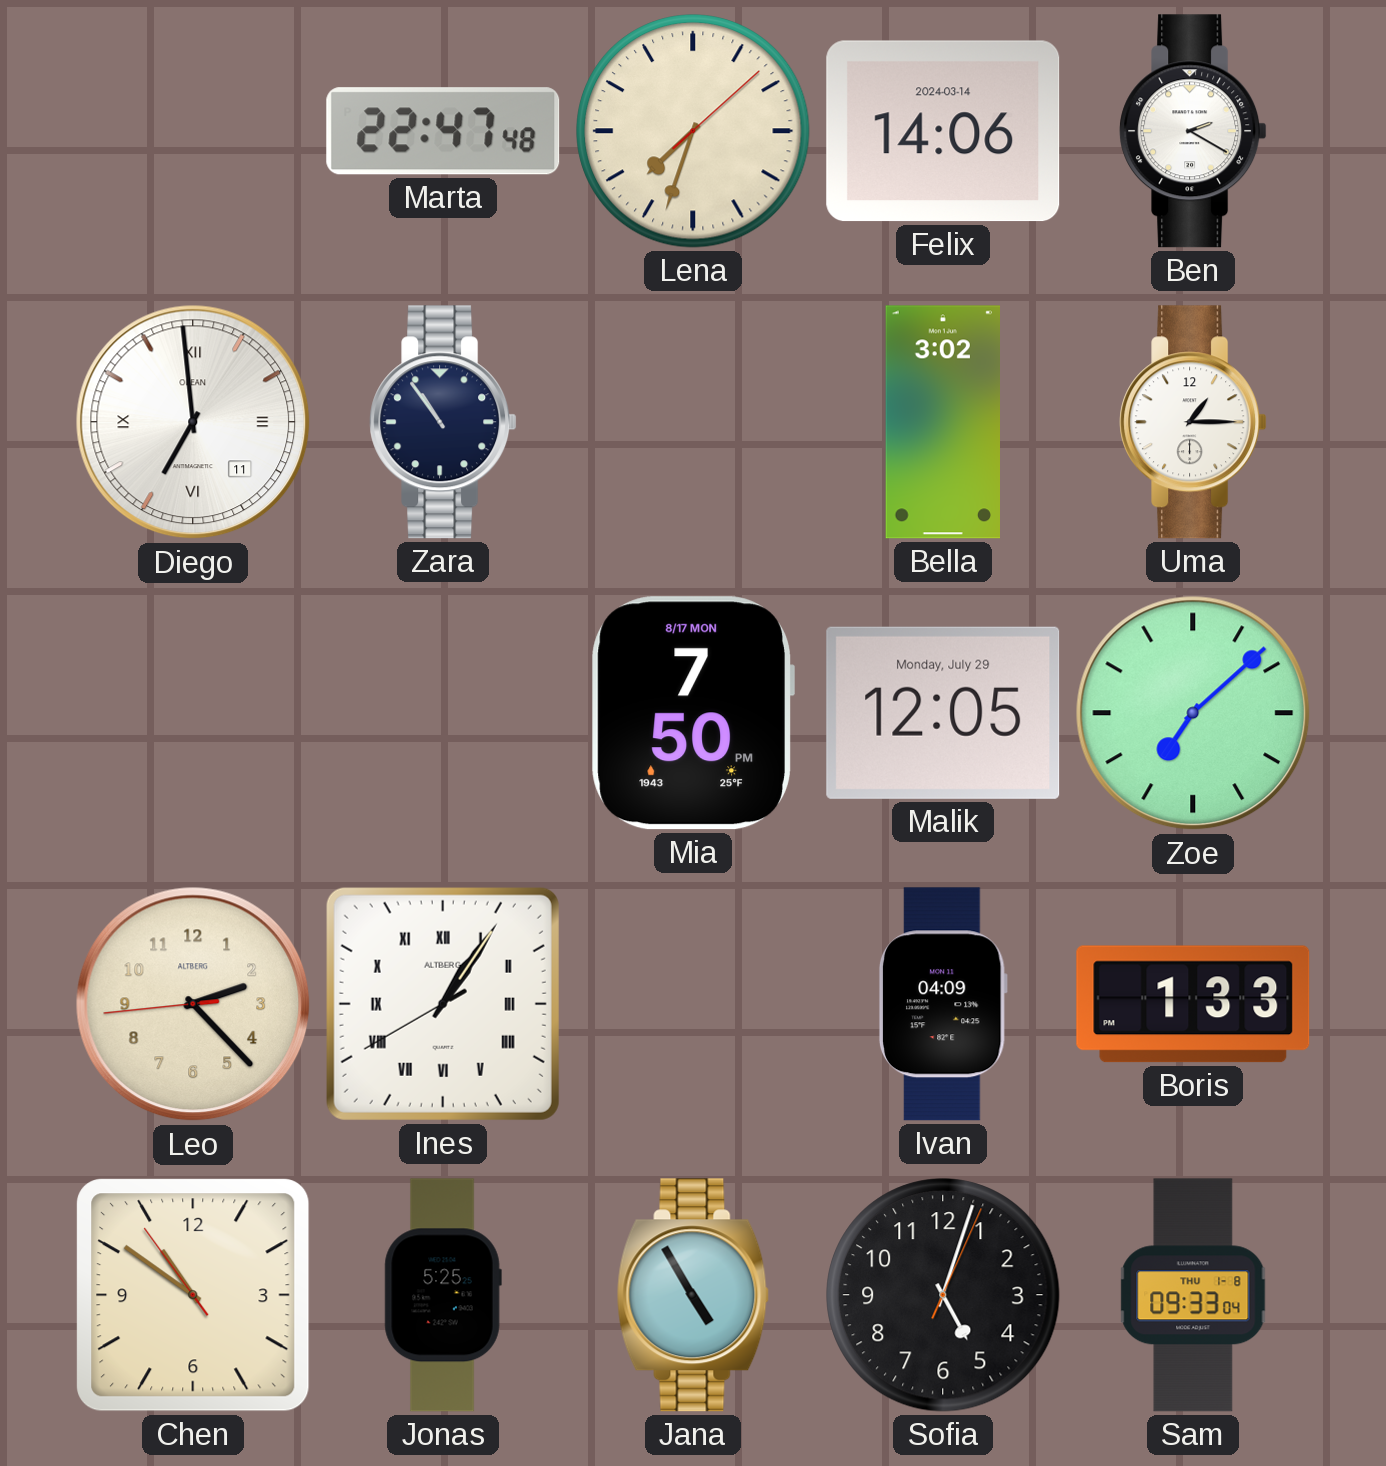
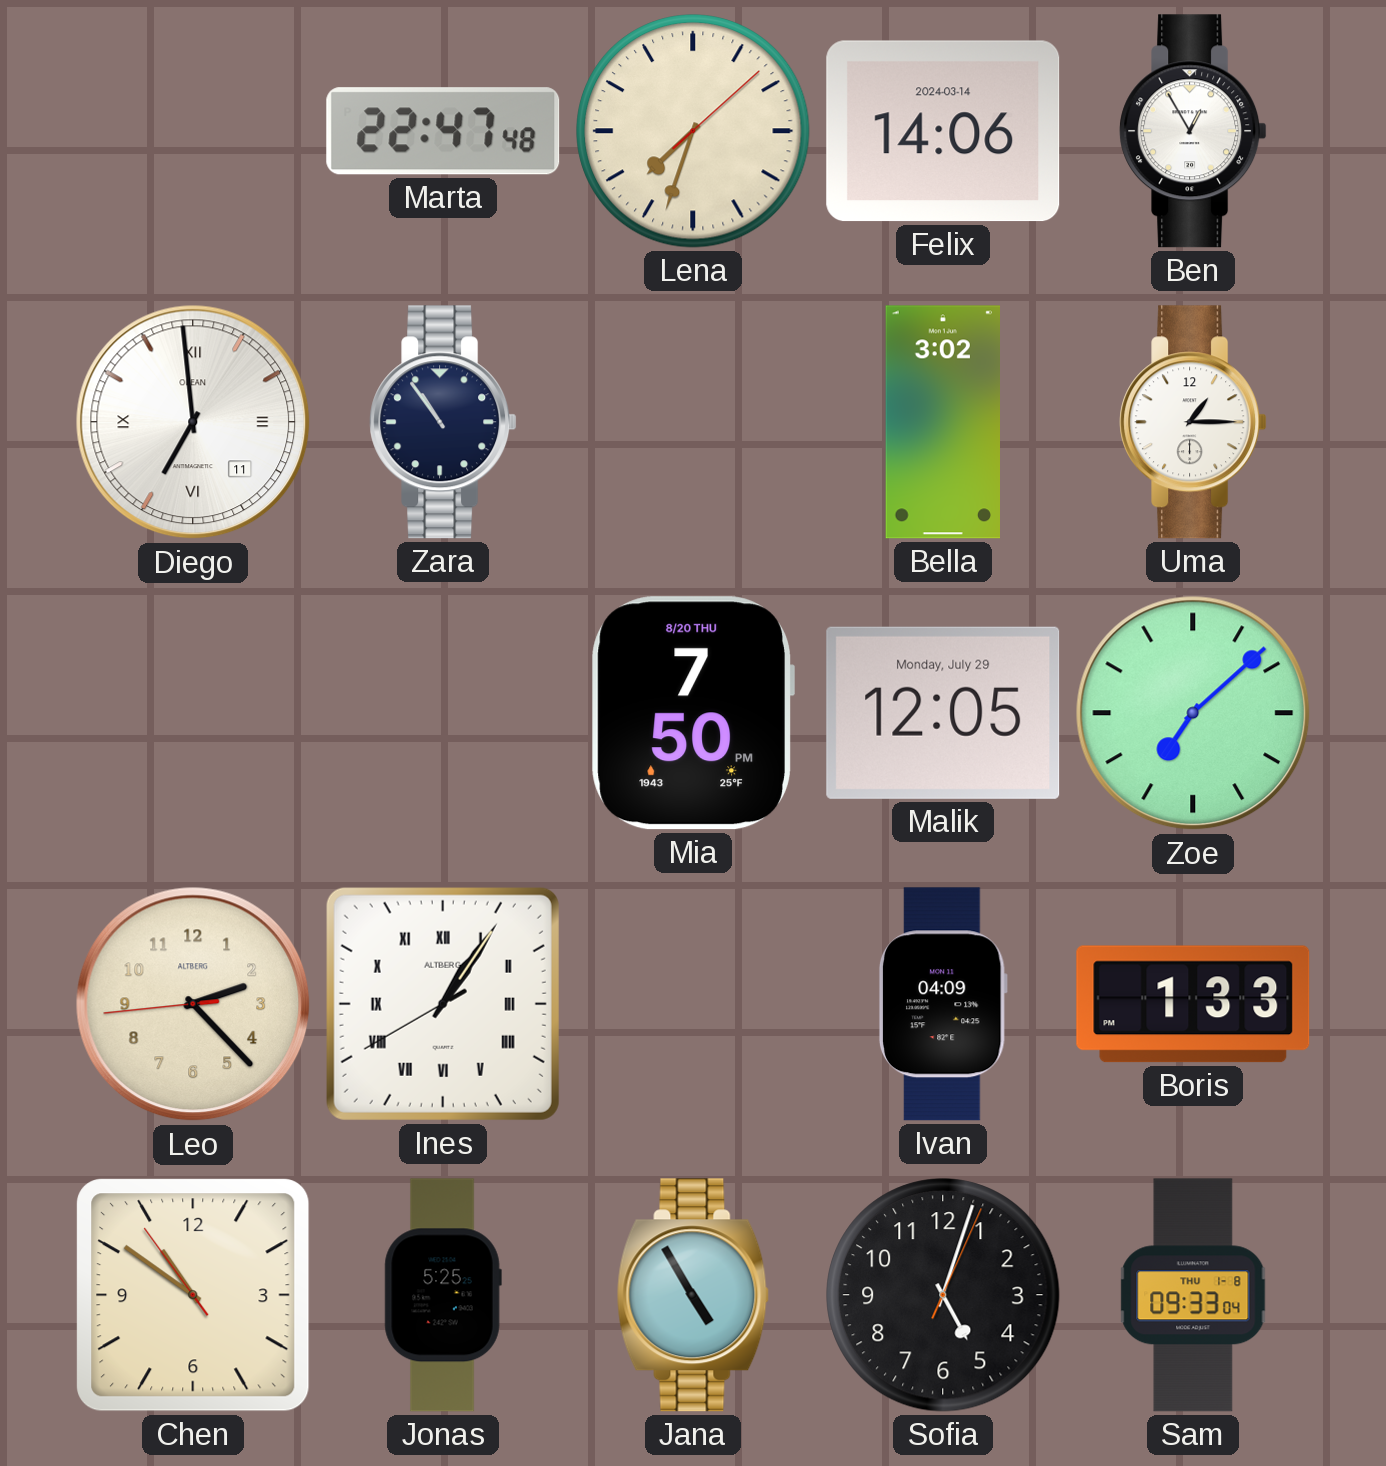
Ben: 2:20 -> 12:55 (1193, 131)
Mia date: 8/17 MON -> 8/20 THU (693, 713)
